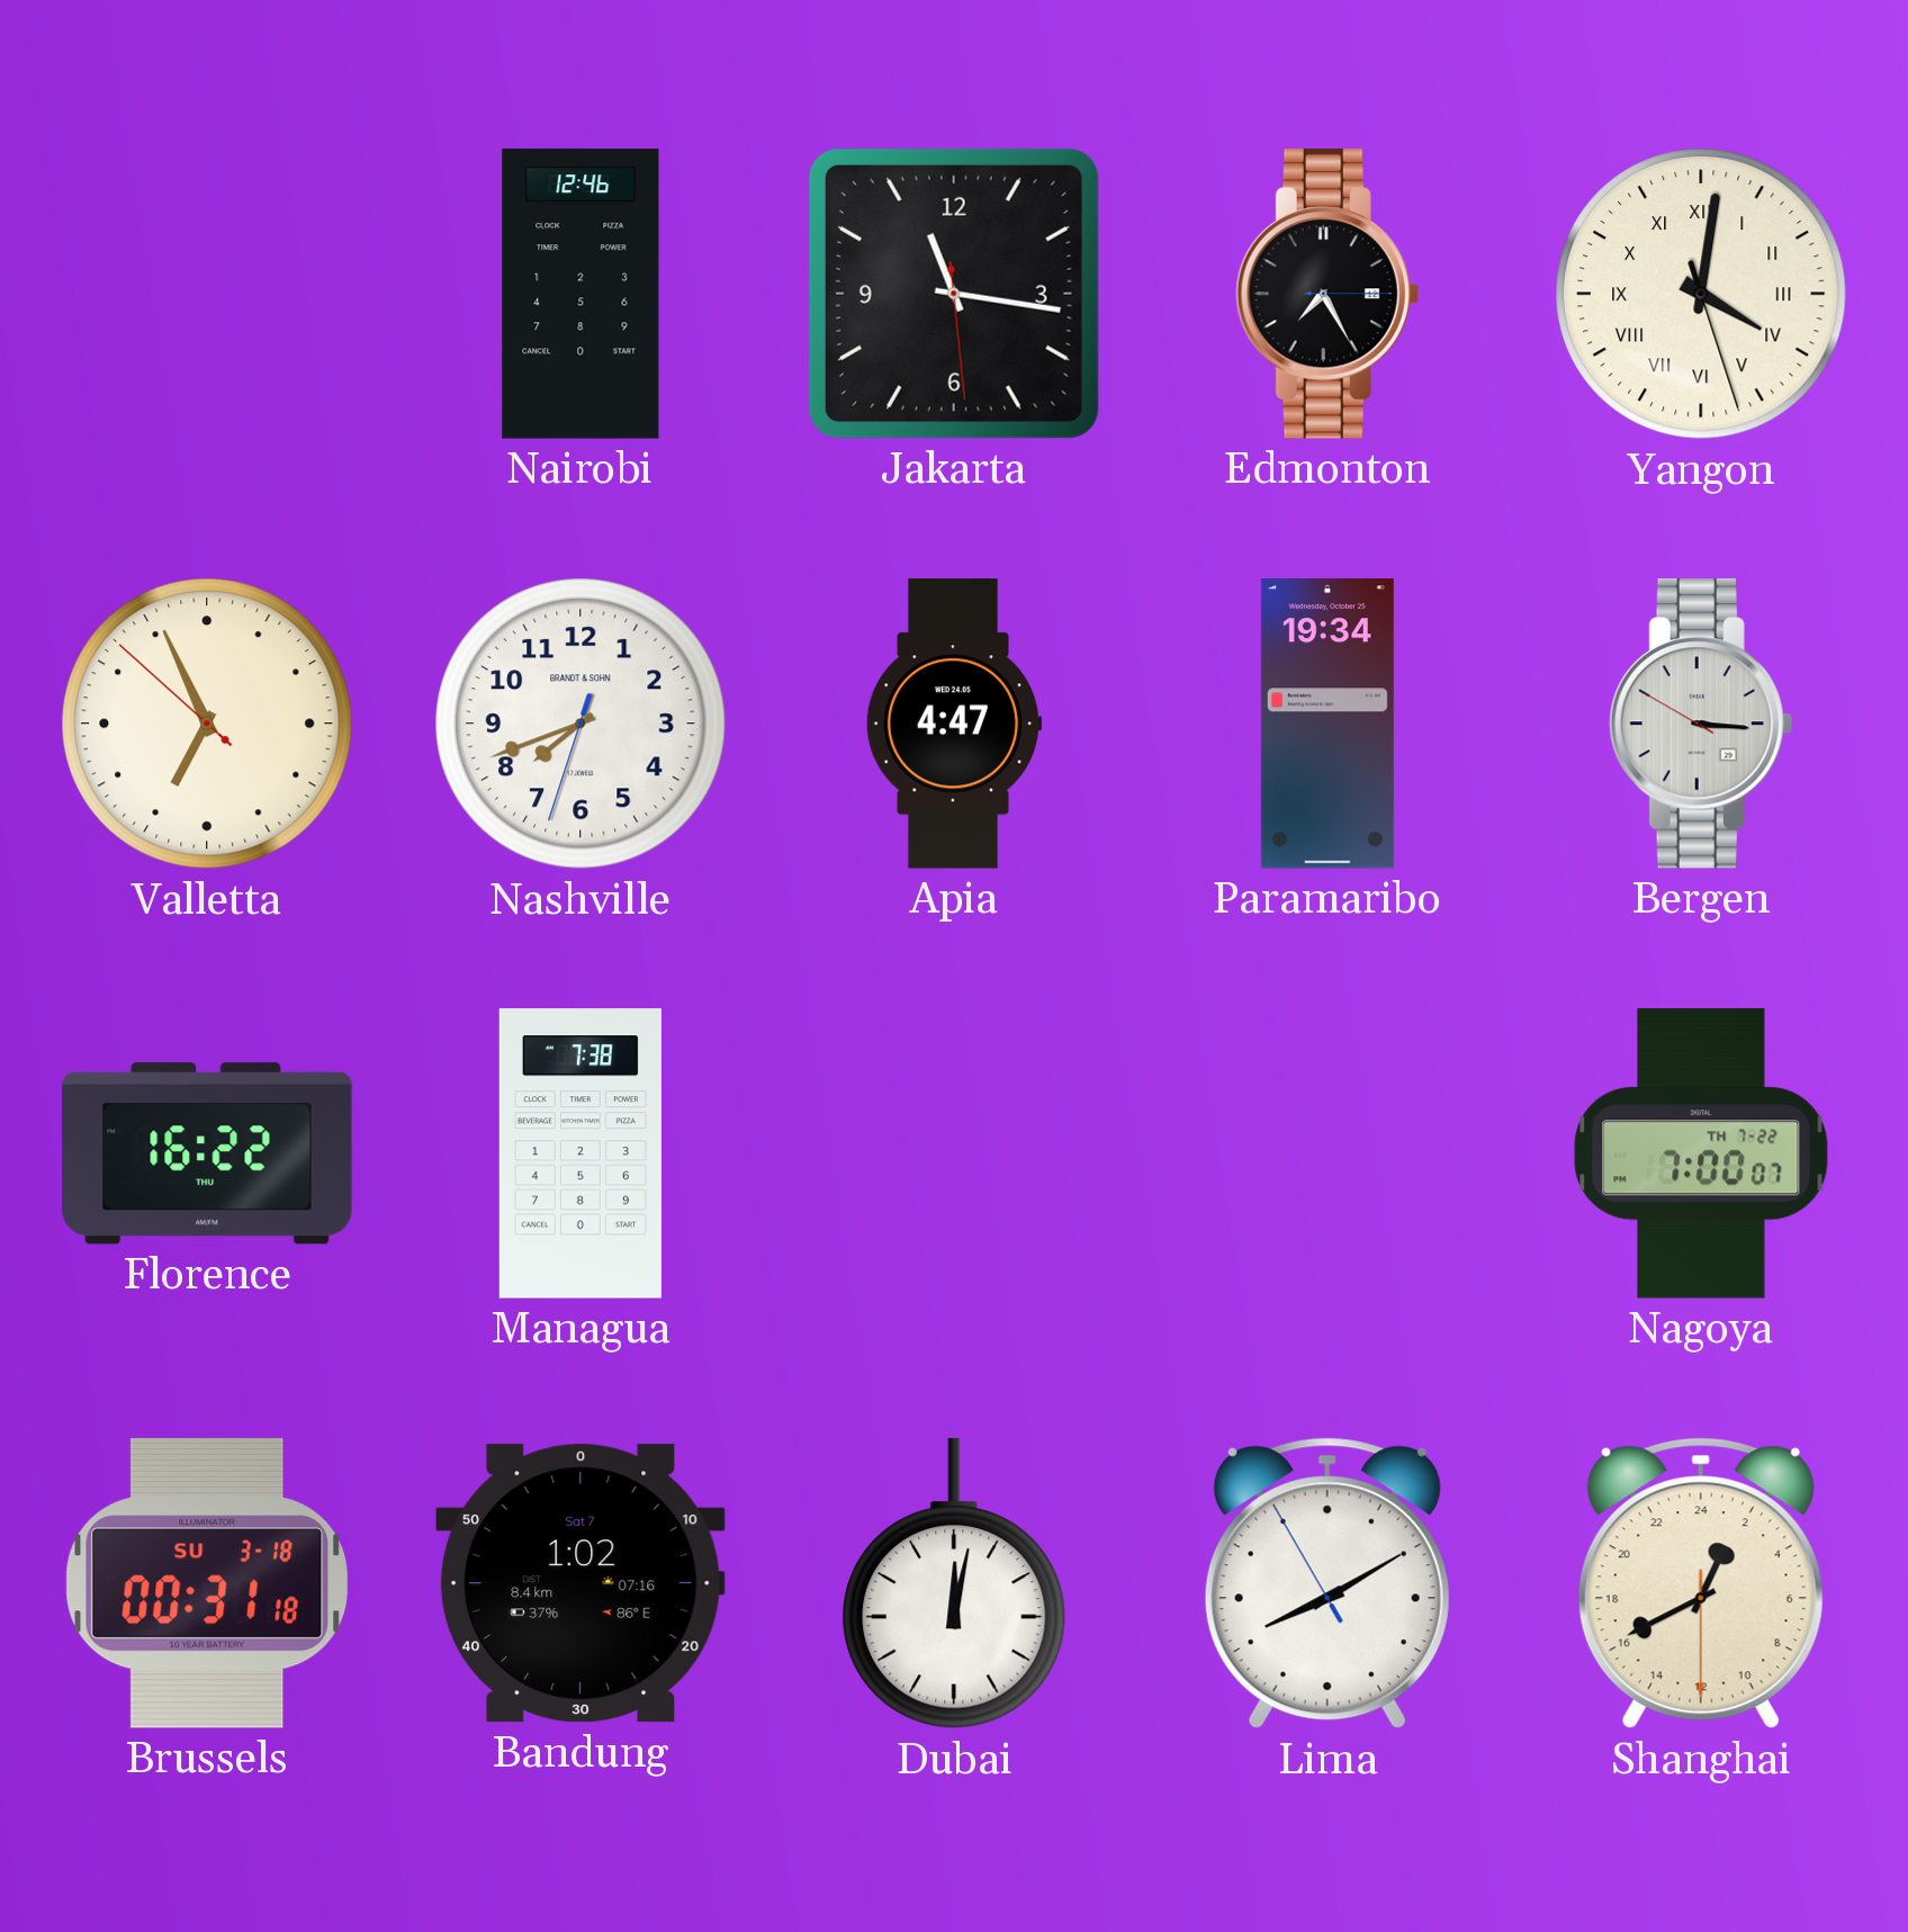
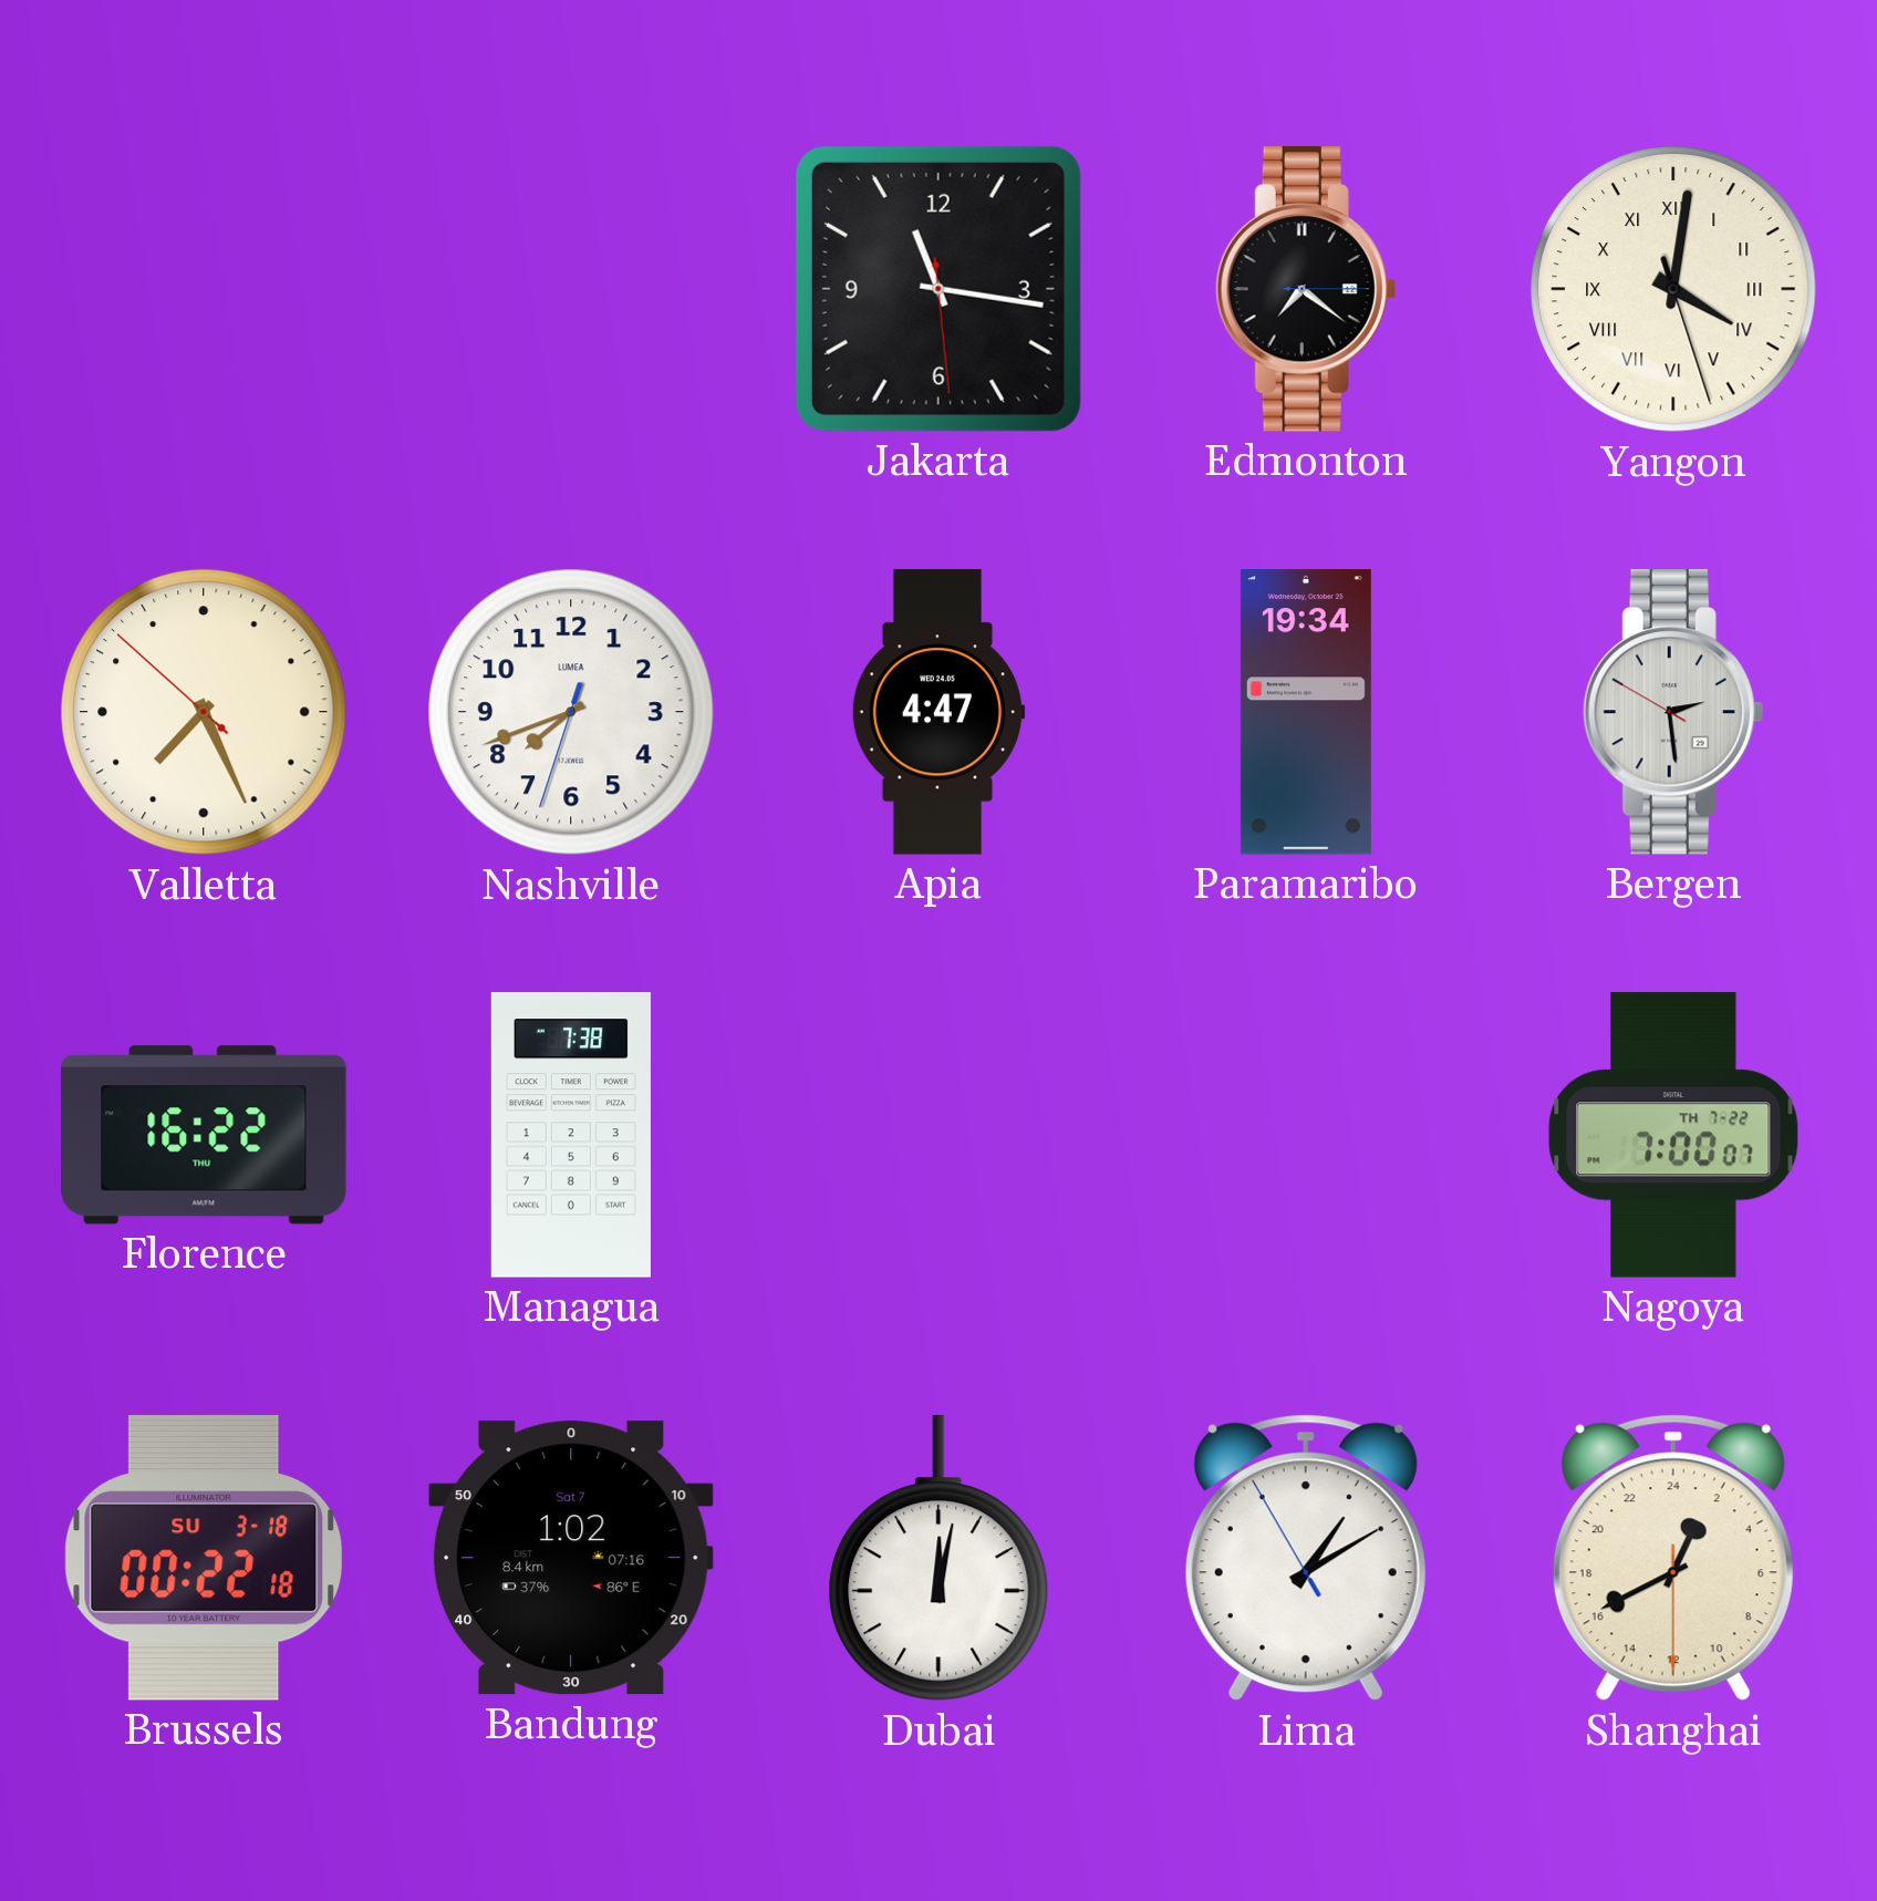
Nairobi: 12:46 -> none (580, 294)
Edmonton: 7:25 -> 7:21 (1306, 290)
Valletta: 6:55 -> 7:25 (205, 713)
Nashville brand: BRANDT & SOHN -> LUMEA (572, 713)
Bergen: 3:15 -> 2:28 (1673, 713)
Brussels: 00:31 -> 00:22 (204, 1558)
Lima: 8:09 -> 1:09 (1306, 1558)
